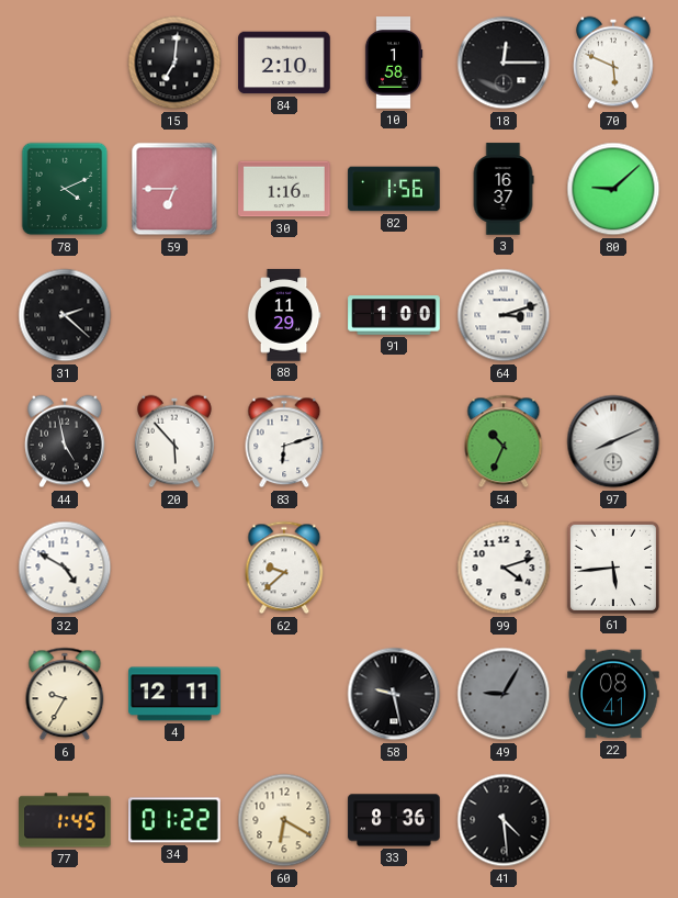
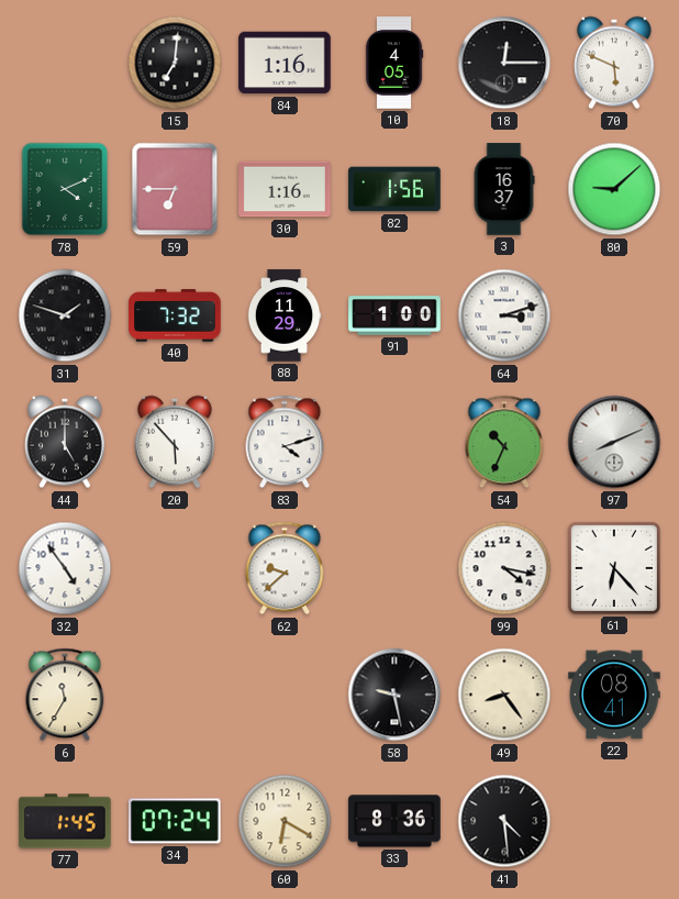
84: 2:10 -> 1:16 (285, 63)
10: 1:58 -> 4:05 (394, 63)
31: 2:22 -> 1:48 (65, 315)
40: none -> 7:32 (175, 315)
44: 4:58 -> 5:00 (65, 442)
83: 6:12 -> 4:12 (285, 442)
32: 4:50 -> 4:54 (65, 568)
99: 4:12 -> 4:17 (504, 568)
61: 5:44 -> 6:23 (614, 568)
6: 9:35 -> 11:35 (65, 695)
4: 12:11 -> none (174, 694)
49: 9:05 -> 8:24 (504, 695)
49 dial: grey -> cream (504, 695)
34: 01:22 -> 07:24 (175, 821)
